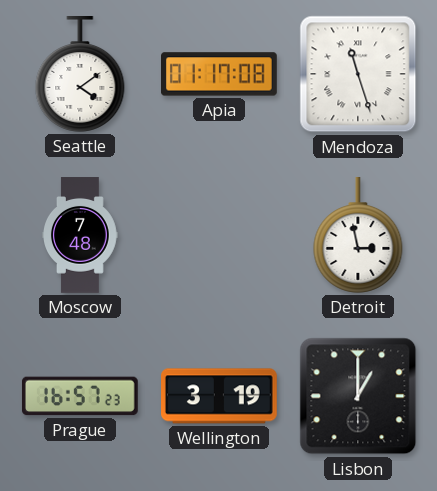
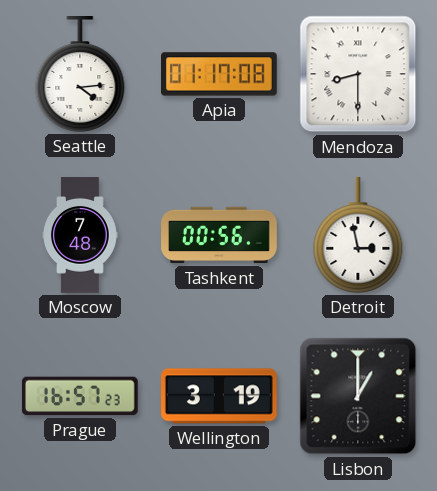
Seattle: 4:09 -> 4:14 (80, 75)
Mendoza: 11:27 -> 8:30 (358, 74)
Tashkent: none -> 00:56 (219, 235)
